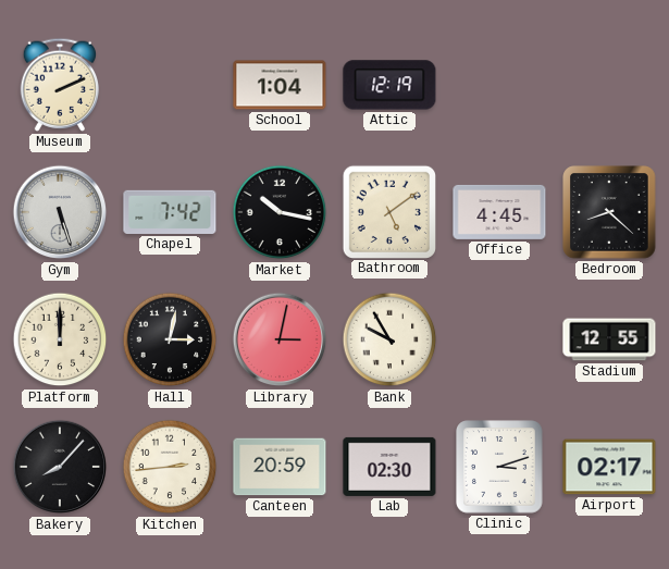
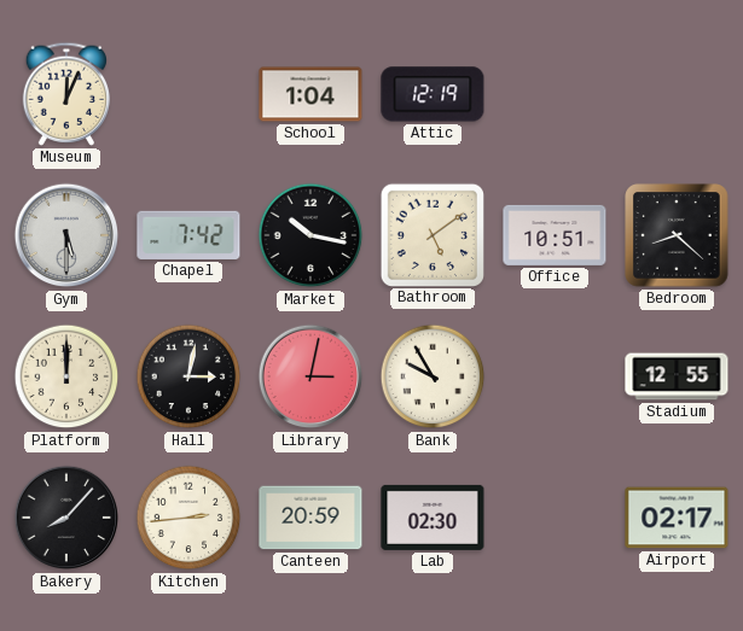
Museum: 2:11 -> 12:04 (65, 94)
Gym: 5:27 -> 5:30 (66, 235)
Office: 4:45 -> 10:51 (555, 235)
Clinic: 3:12 -> none (500, 467)
